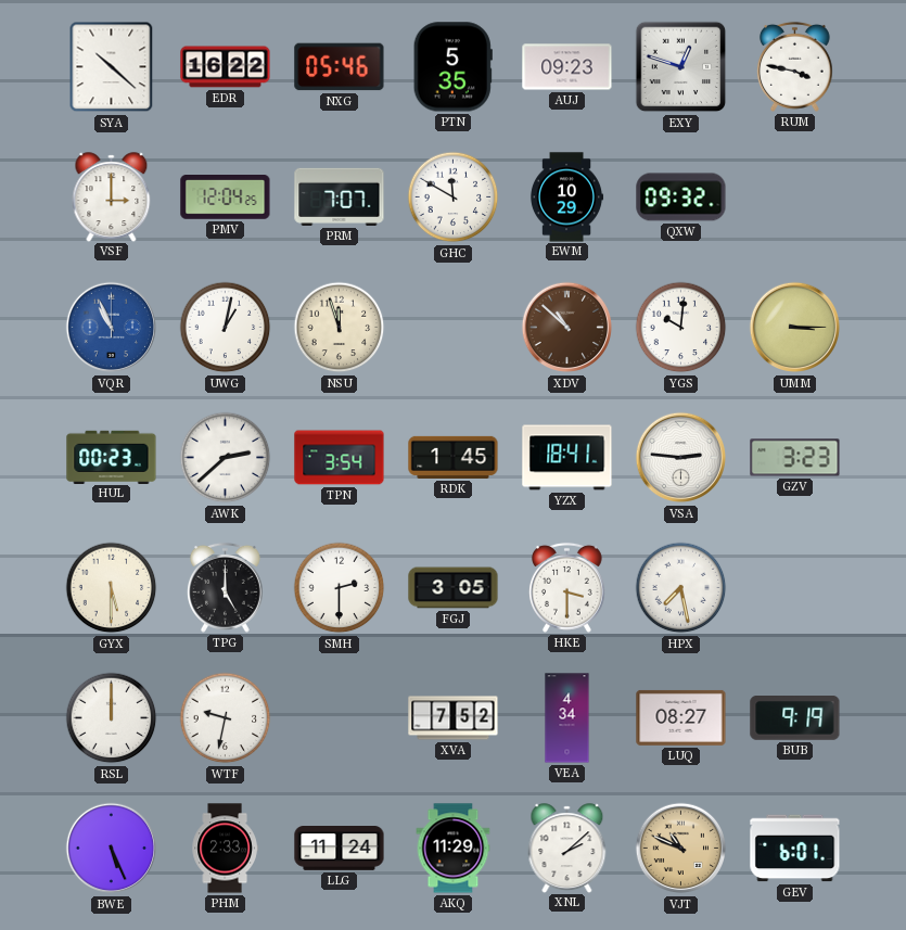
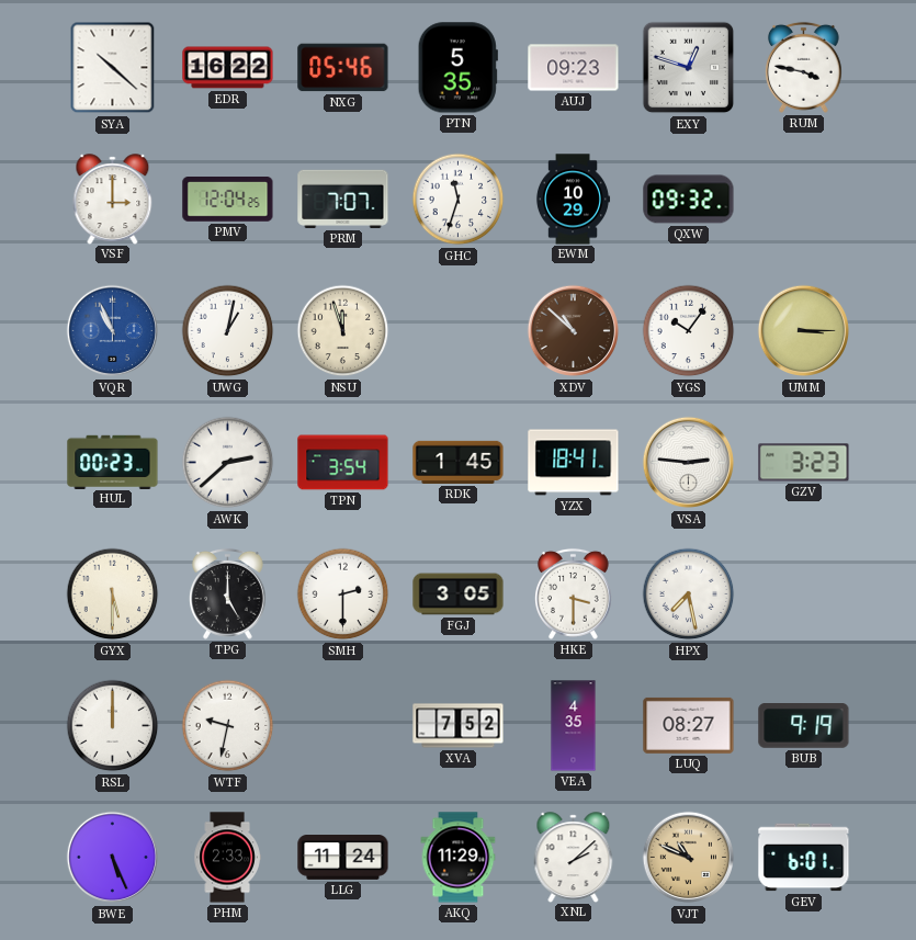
GHC: 11:50 -> 11:33 (459, 200)
YGS: 10:01 -> 10:06 (689, 331)
VEA: 4:34 -> 4:35 (574, 726)
